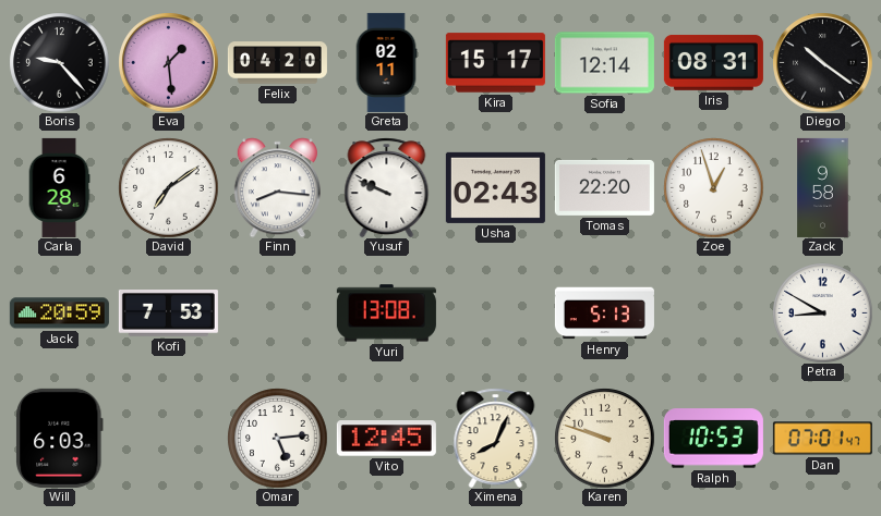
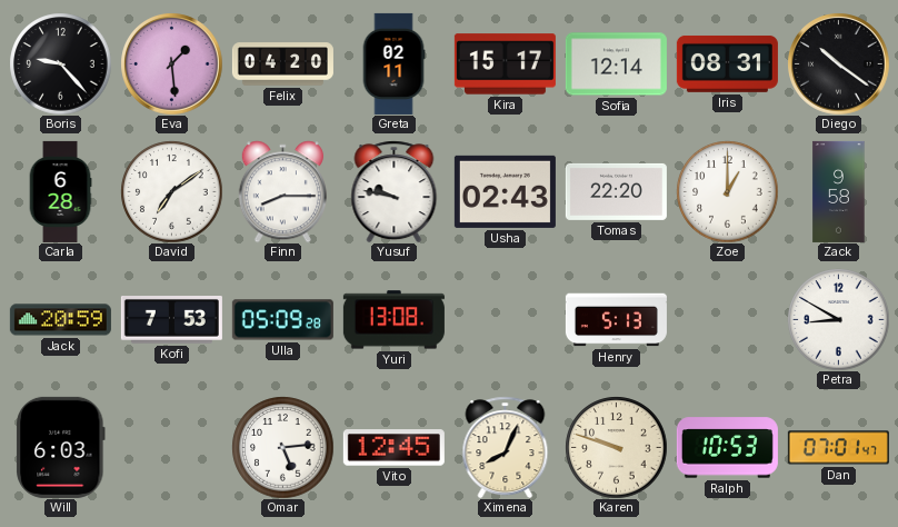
Finn: 8:16 -> 8:15 (282, 191)
Yusuf: 9:49 -> 9:47 (395, 191)
Zoe: 12:57 -> 1:00 (727, 191)
Ulla: none -> 05:09 (282, 320)
